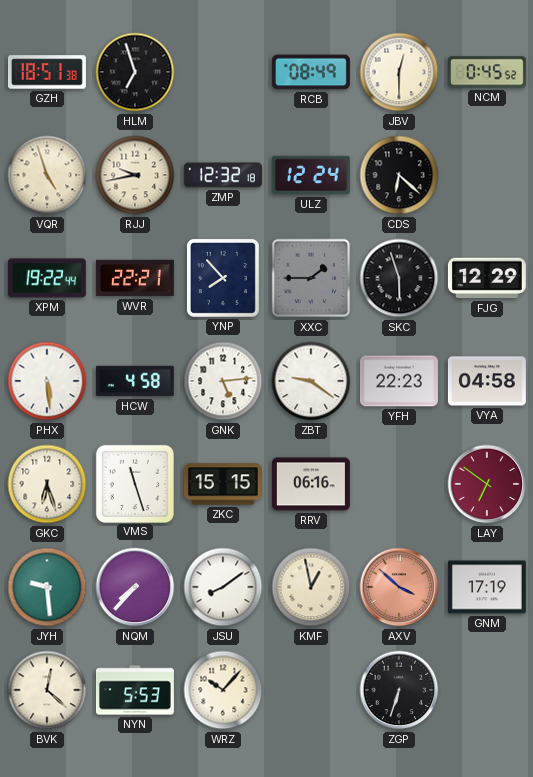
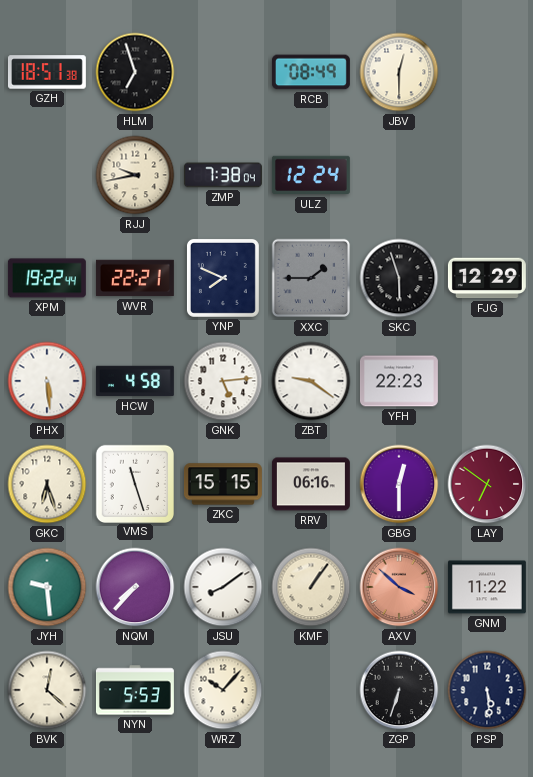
NCM: 0:45 -> none (487, 72)
VQR: 4:57 -> none (47, 175)
ZMP: 12:32 -> 7:38 (223, 175)
CDS: 6:22 -> none (399, 175)
YNP: 7:53 -> 7:49 (223, 278)
VYA: 04:58 -> none (487, 381)
GBG: none -> 12:30 (399, 484)
KMF: 12:58 -> 1:06 (311, 587)
GNM: 17:19 -> 11:22 (487, 587)
PSP: none -> 5:29 (487, 690)
